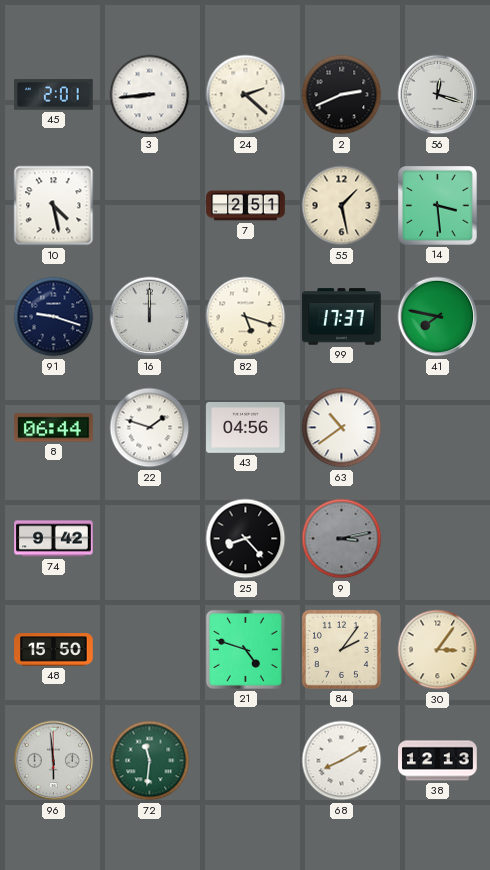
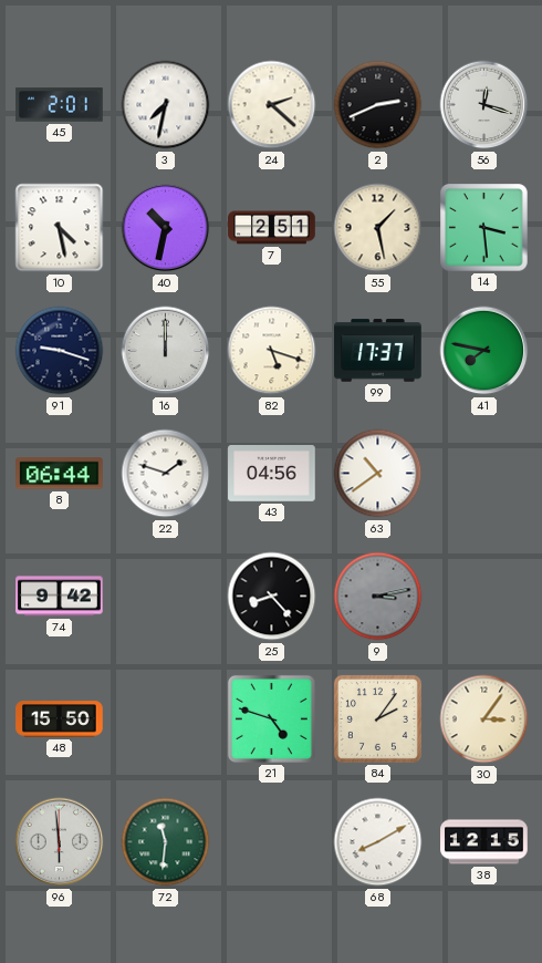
3: 8:44 -> 7:32 (166, 105)
40: none -> 10:32 (166, 228)
38: 12:13 -> 12:15 (484, 842)
